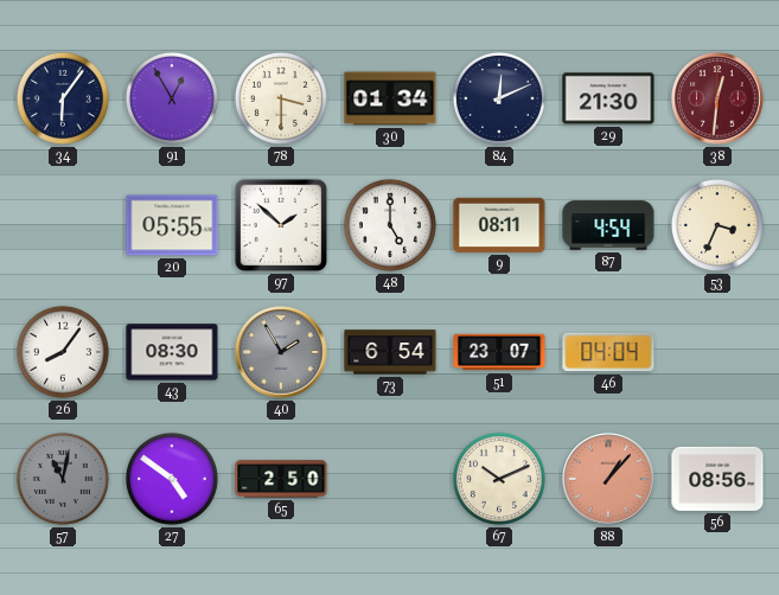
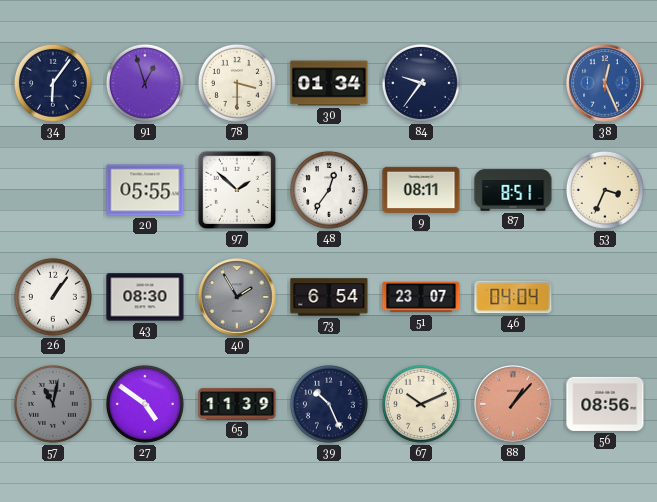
91: 12:55 -> 12:57 (145, 83)
84: 12:11 -> 9:36 (421, 83)
29: 21:30 -> none (608, 98)
38: 12:31 -> 12:26 (605, 83)
38 dial: burgundy -> blue (605, 83)
48: 5:00 -> 12:36 (329, 190)
87: 4:54 -> 8:51 (513, 190)
26: 8:06 -> 1:06 (53, 297)
65: 2:50 -> 11:39 (237, 404)
39: none -> 10:26 (329, 404)
